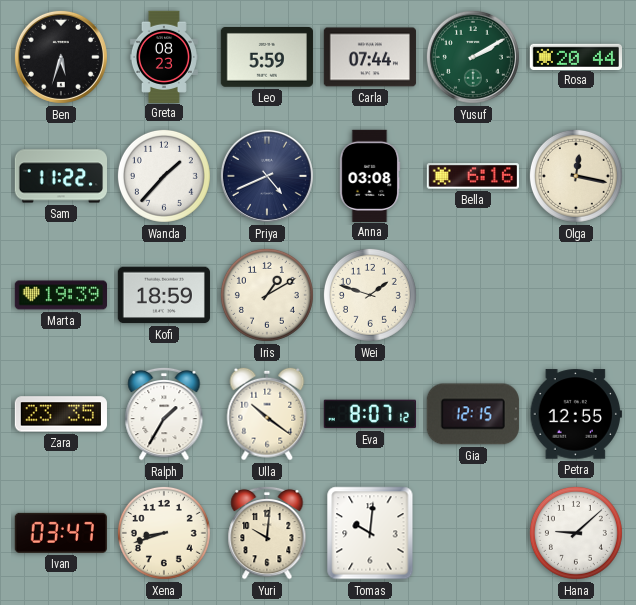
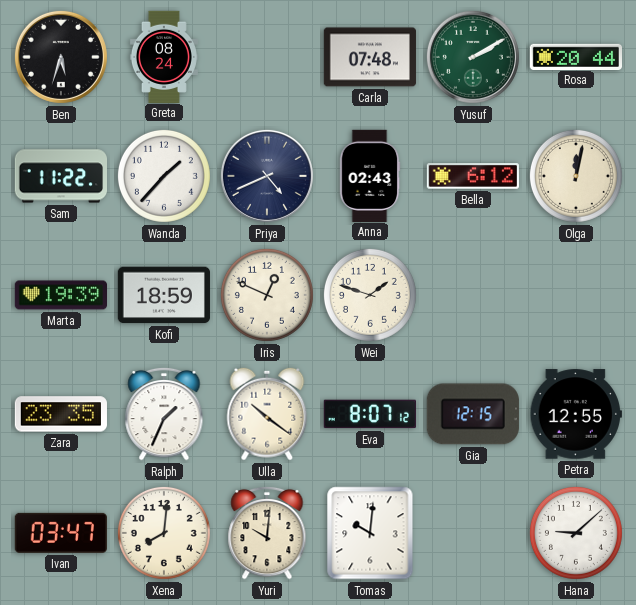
Greta: 08:23 -> 08:24 (164, 56)
Leo: 5:59 -> none (267, 58)
Carla: 07:44 -> 07:48 (370, 57)
Anna: 03:08 -> 02:43 (370, 175)
Bella: 6:16 -> 6:12 (473, 176)
Olga: 12:17 -> 12:02 (576, 176)
Iris: 1:10 -> 12:49 (267, 295)
Ralph: 1:35 -> 1:34 (164, 414)
Xena: 8:42 -> 8:01 (164, 533)
